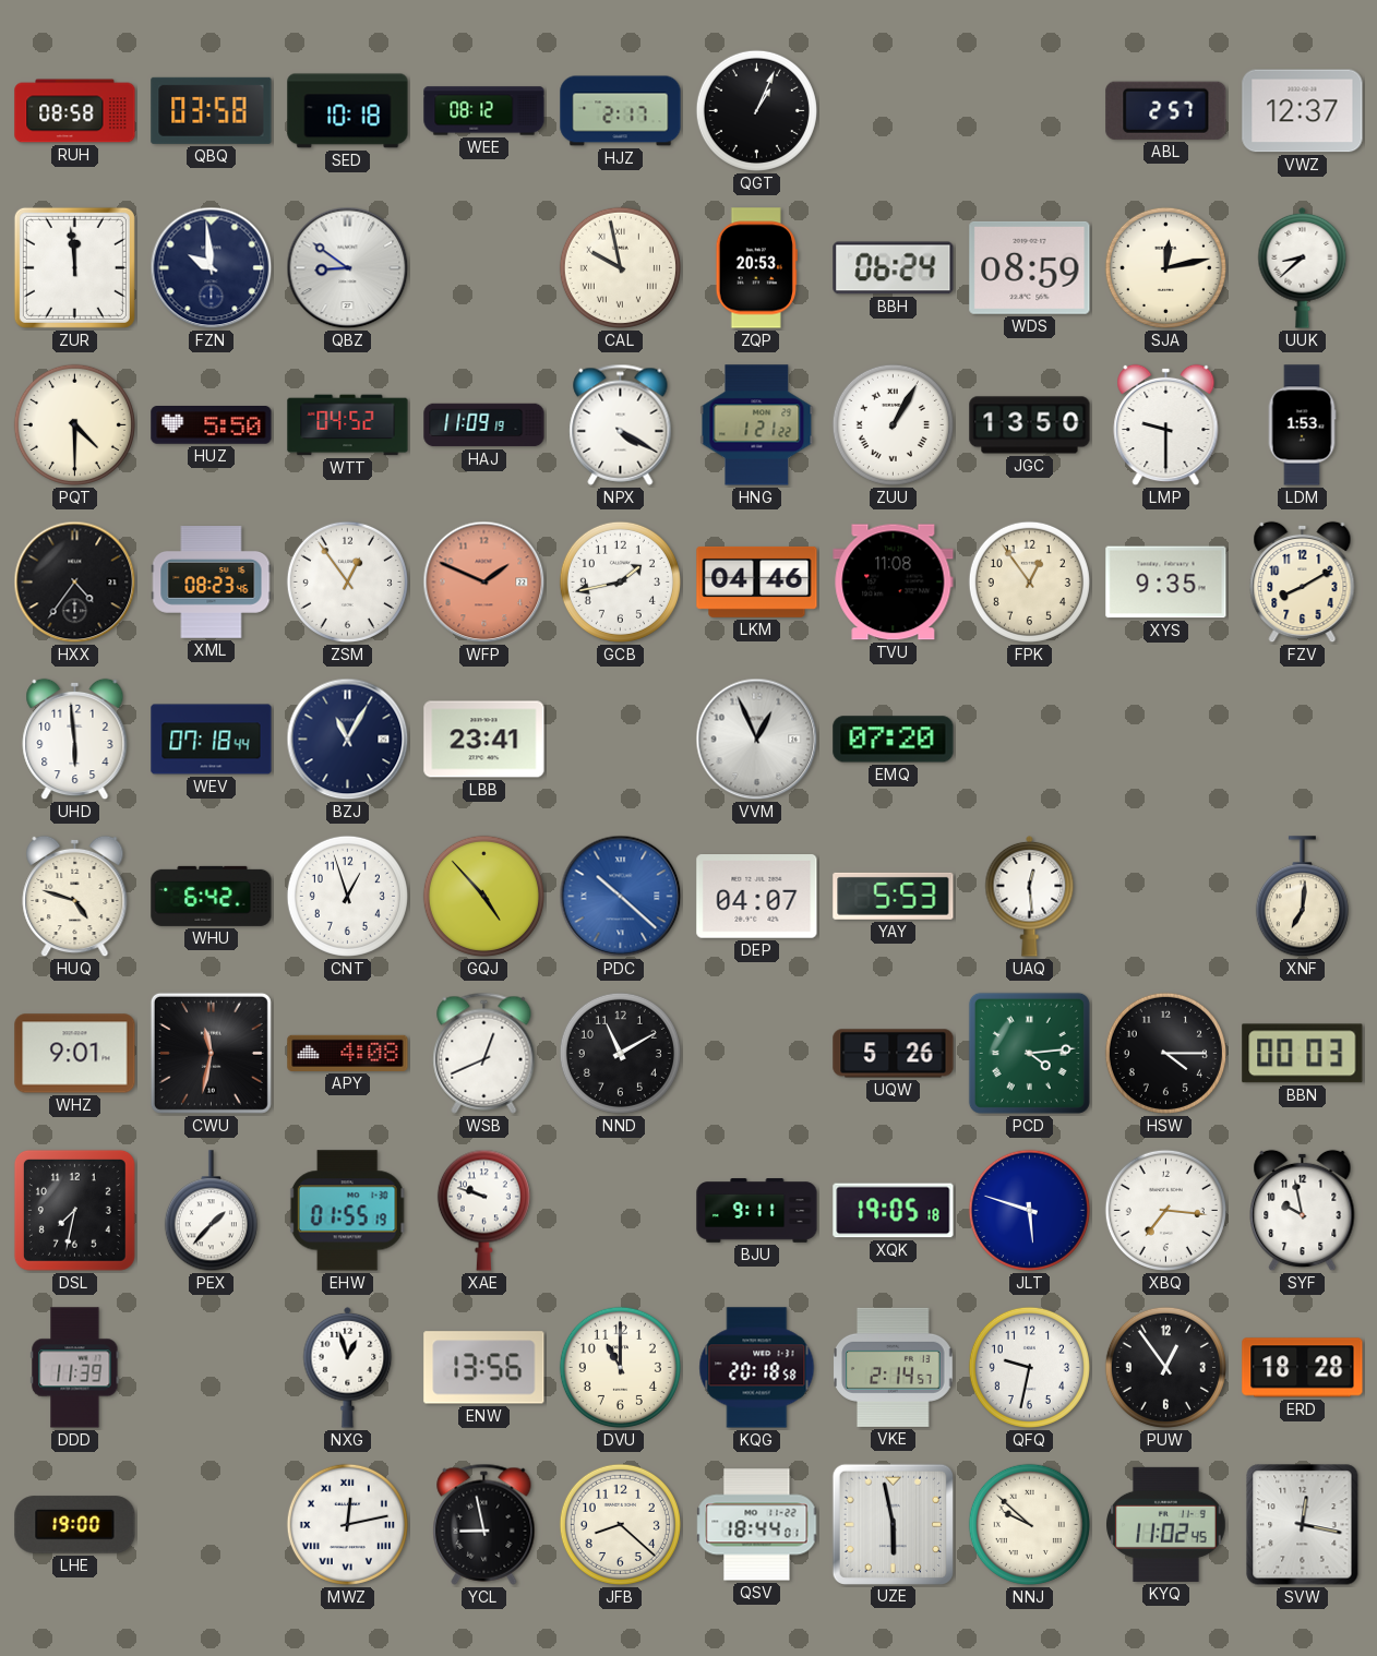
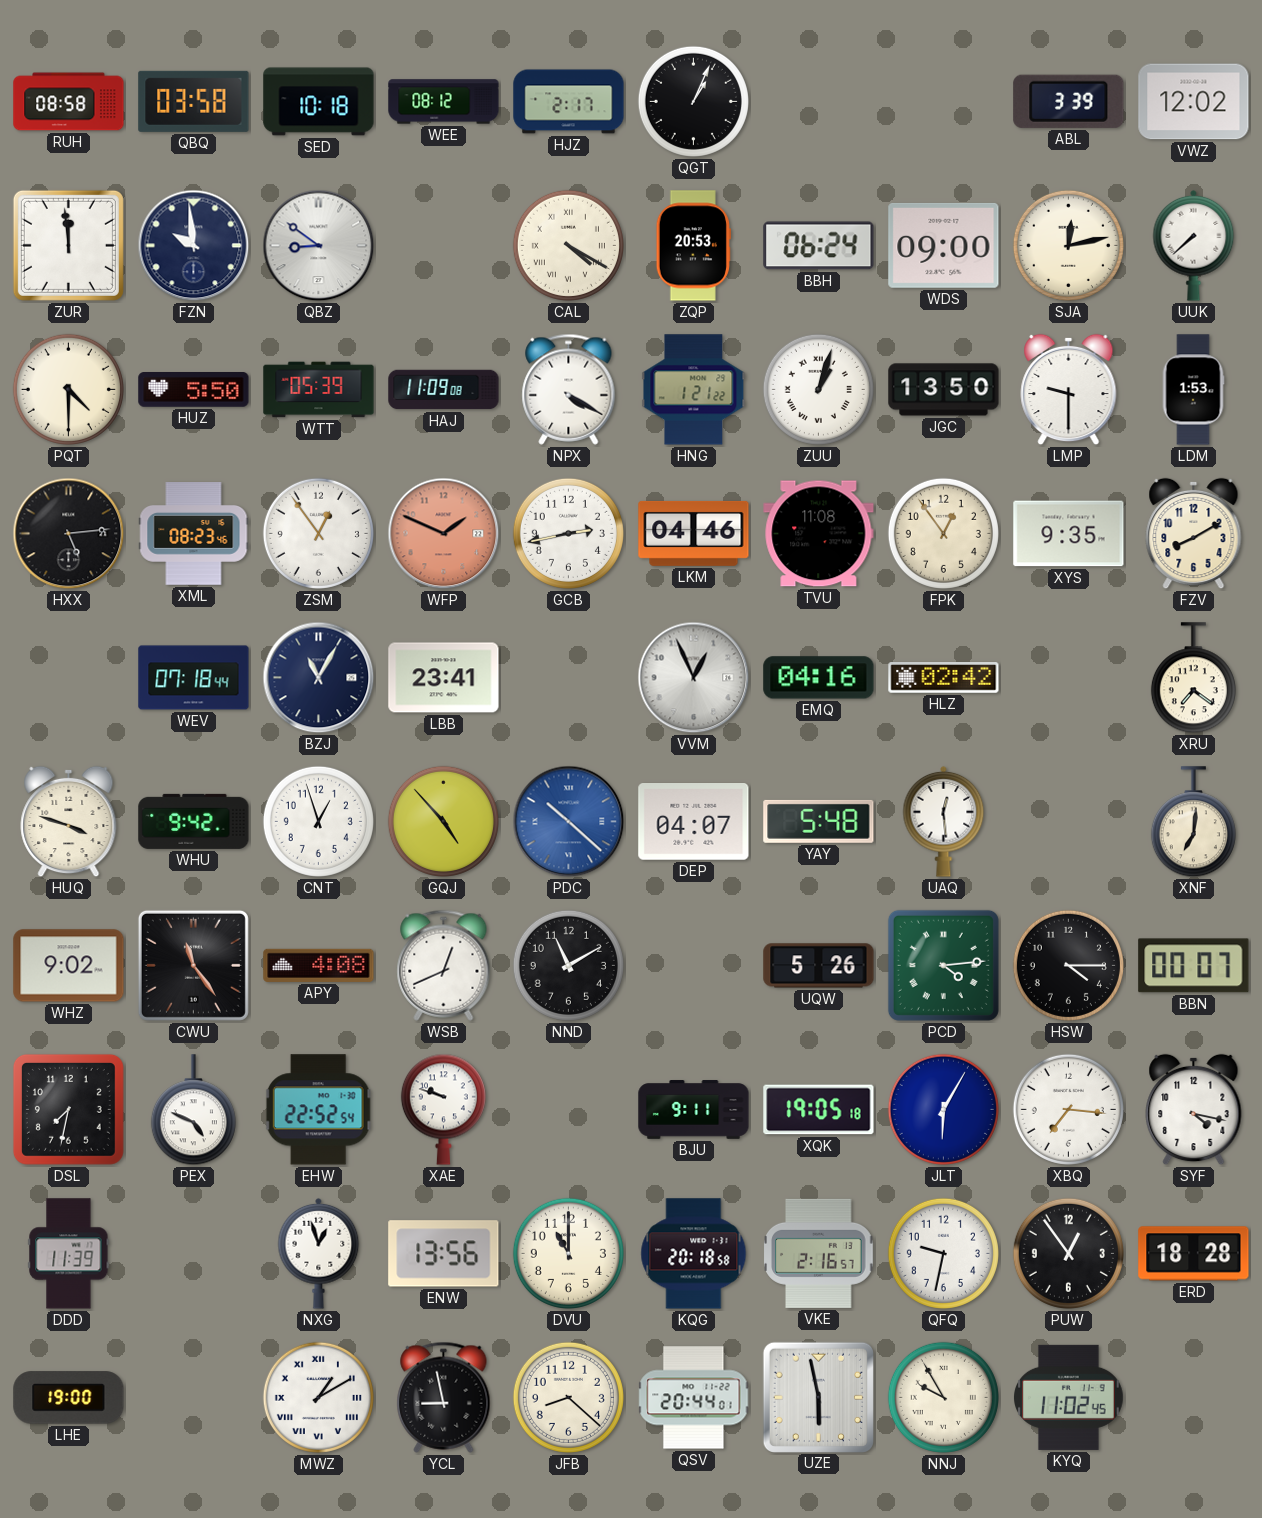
ABL: 2:57 -> 3:39 (1069, 101)
VWZ: 12:37 -> 12:02 (1194, 102)
CAL: 9:58 -> 4:20 (568, 245)
WDS: 08:59 -> 09:00 (944, 245)
UUK: 8:38 -> 7:38 (1194, 245)
WTT: 04:52 -> 05:39 (319, 390)
HAJ: 11:09:19 -> 11:09:08 (444, 390)
ZUU: 1:05 -> 1:03 (818, 389)
HXX: 4:36 -> 5:14 (69, 534)
GCB: 1:43 -> 2:43 (568, 533)
UHD: 5:59 -> none (75, 740)
EMQ: 07:20 -> 04:16 (819, 678)
HLZ: none -> 02:42 (944, 678)
XRU: none -> 7:21 (1193, 678)
HUQ: 4:48 -> 3:48 (69, 822)
WHU: 6:42 -> 9:42 (194, 821)
YAY: 5:53 -> 5:48 (819, 821)
WHZ: 9:01 -> 9:02 (69, 966)
CWU: 11:32 -> 11:24 (193, 965)
BBN: 00:03 -> 00:07 (1194, 966)
PEX: 1:37 -> 4:49 (193, 1110)
EHW: 01:55 -> 22:52 (318, 1110)
JLT: 5:48 -> 6:05 (943, 1109)
SYF: 9:58 -> 4:17 (1194, 1110)
VKE: 2:14 -> 2:16 (819, 1253)
MWZ: 12:13 -> 1:10 (318, 1397)
QSV: 18:44 -> 20:44 (694, 1398)
NNJ: 9:52 -> 9:55 (943, 1397)
SVW: 12:17 -> none (1303, 1525)
